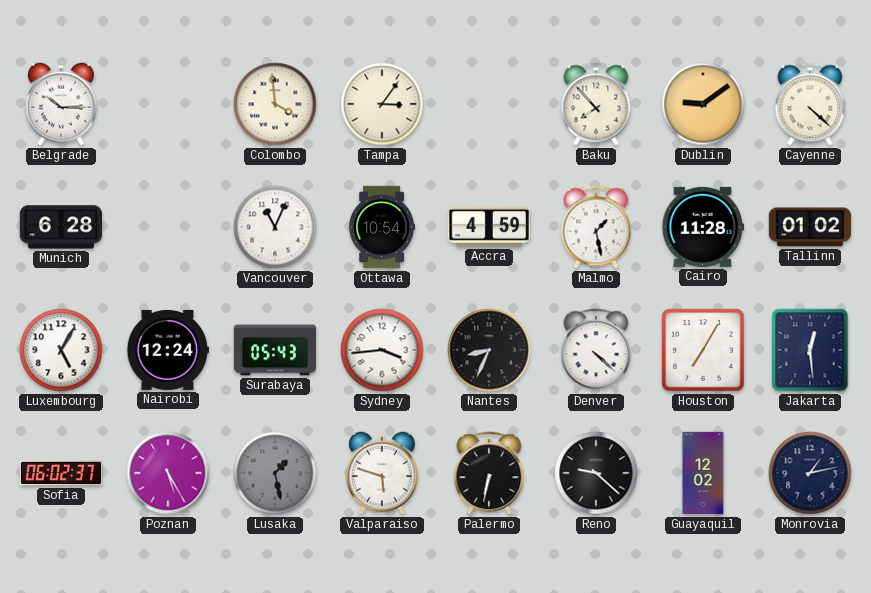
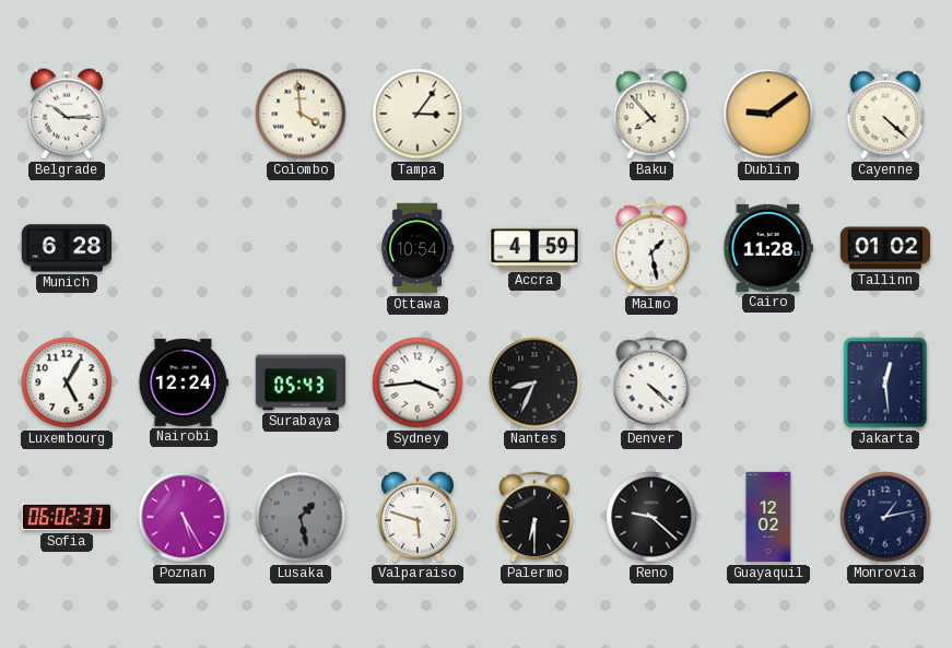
Vancouver: 11:04 -> none (275, 227)
Houston: 7:05 -> none (703, 350)
Palermo: 6:32 -> 6:30 (534, 517)
